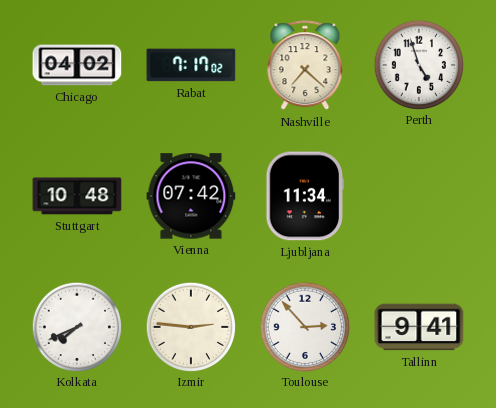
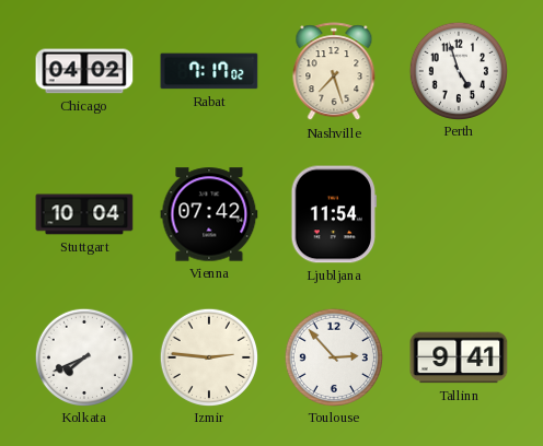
Nashville: 7:22 -> 7:27 (334, 72)
Stuttgart: 10:48 -> 10:04 (84, 214)
Ljubljana: 11:34 -> 11:54 (334, 214)
